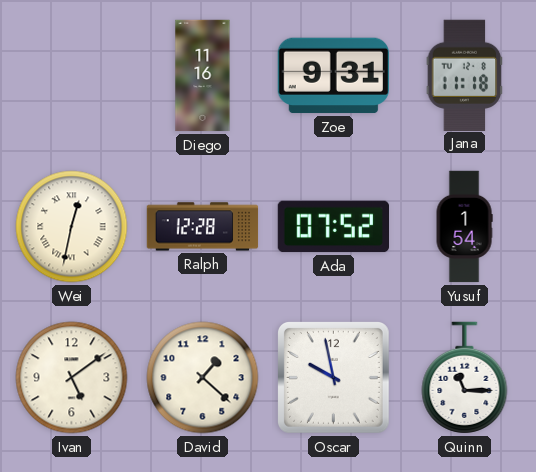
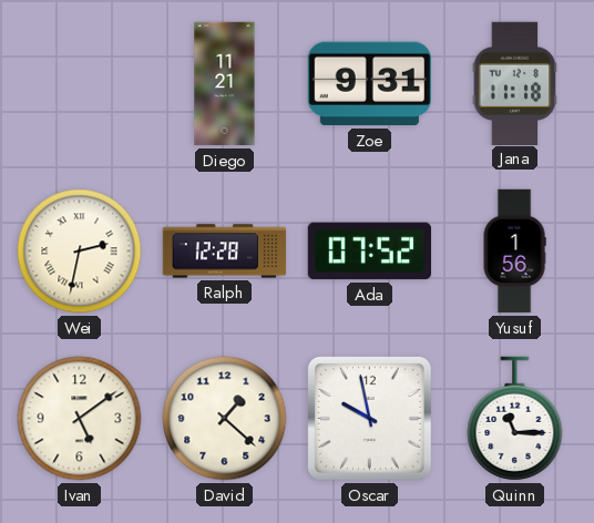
Diego: 11:16 -> 11:21 (225, 84)
Wei: 12:32 -> 2:32 (80, 252)
Yusuf: 1:54 -> 1:56 (514, 252)
